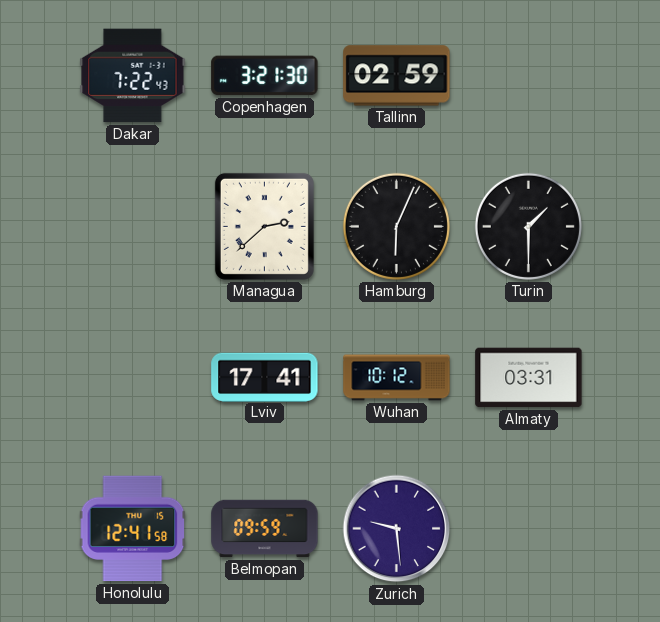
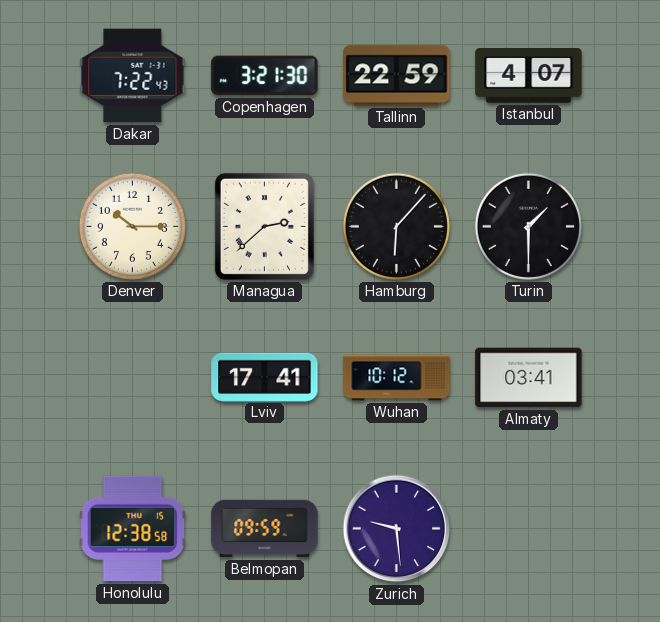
Tallinn: 02:59 -> 22:59 (397, 76)
Istanbul: none -> 4:07 (529, 76)
Denver: none -> 10:15 (132, 226)
Hamburg: 6:04 -> 6:07 (396, 226)
Almaty: 03:31 -> 03:41 (529, 378)
Honolulu: 12:41 -> 12:38 (133, 529)
